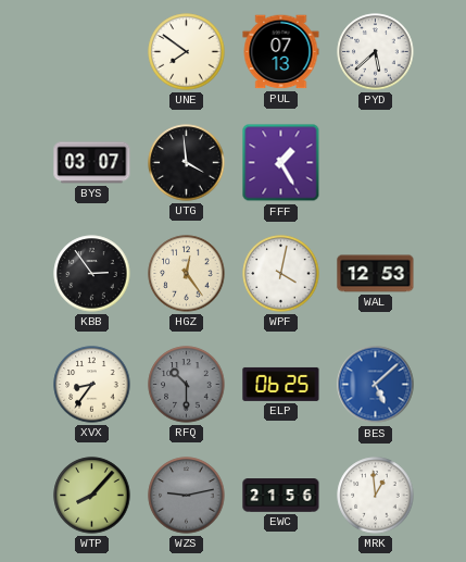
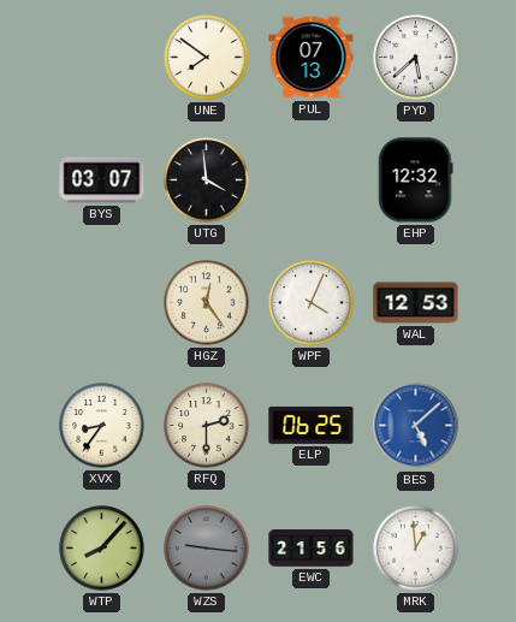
FFF: 1:25 -> none (281, 163)
EHP: none -> 12:32 (416, 180)
KBB: 2:54 -> none (92, 274)
WPF: 4:02 -> 4:04 (312, 303)
RFQ: 10:30 -> 2:30 (207, 426)
RFQ dial: grey -> cream (207, 426)
WZS: 9:13 -> 9:16 (207, 549)
